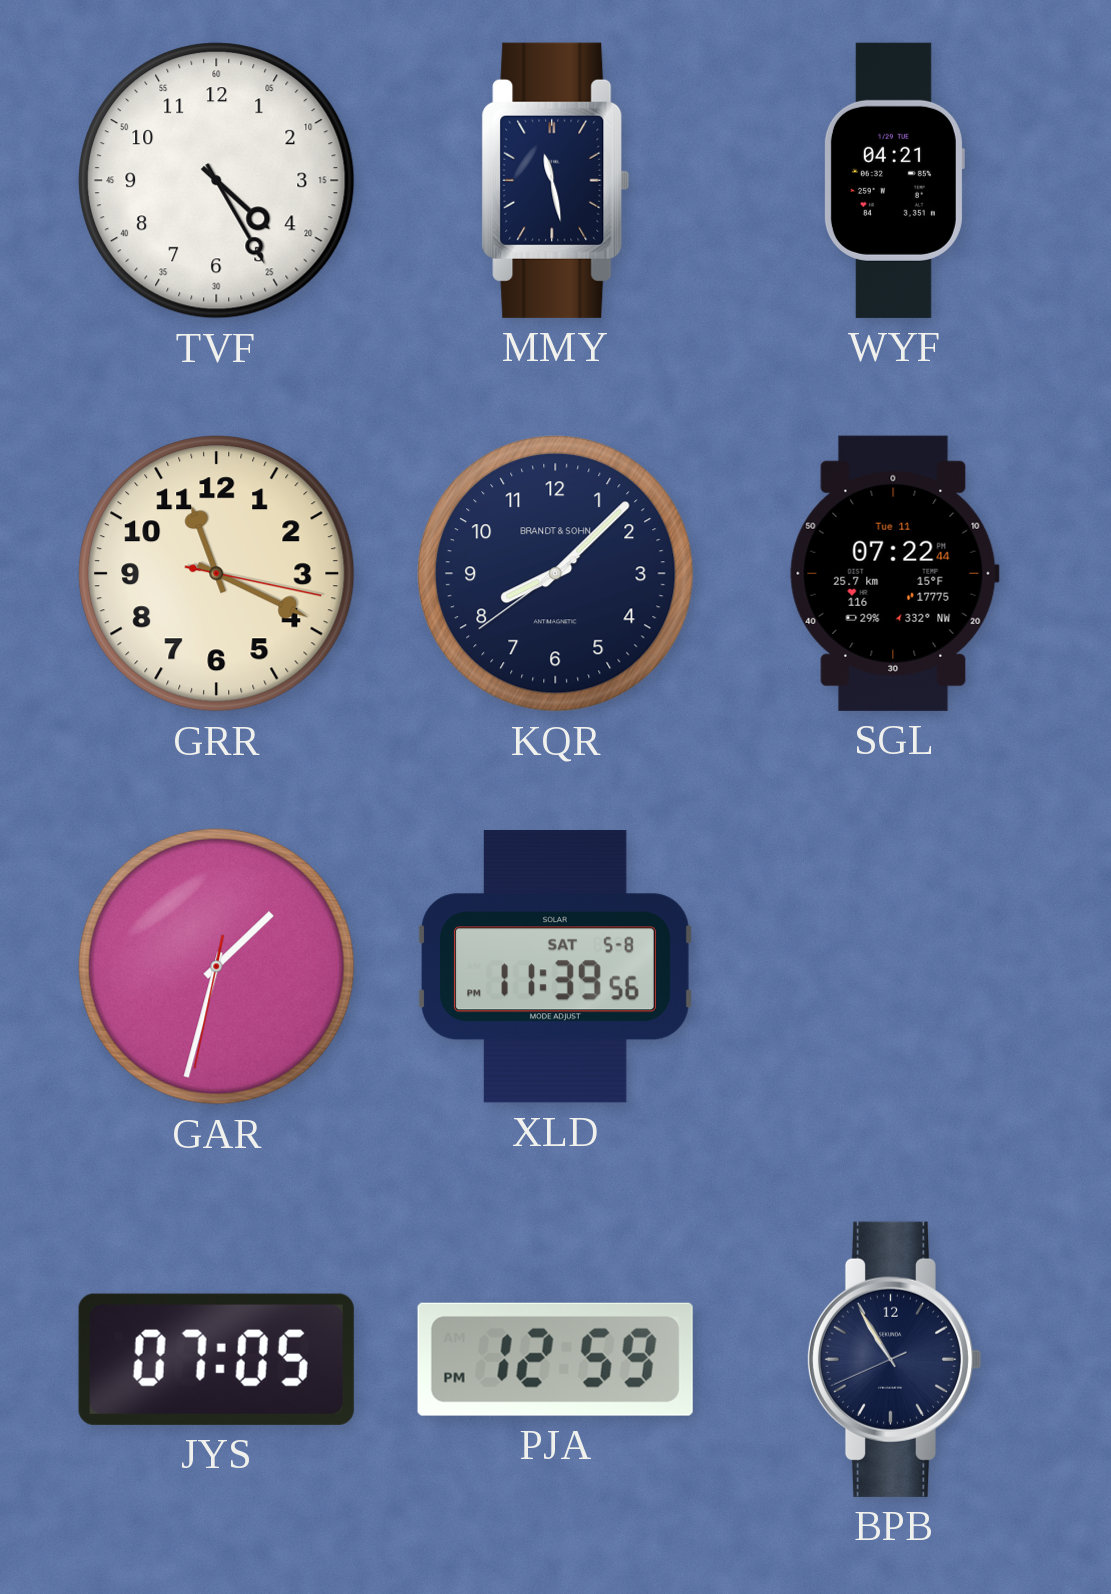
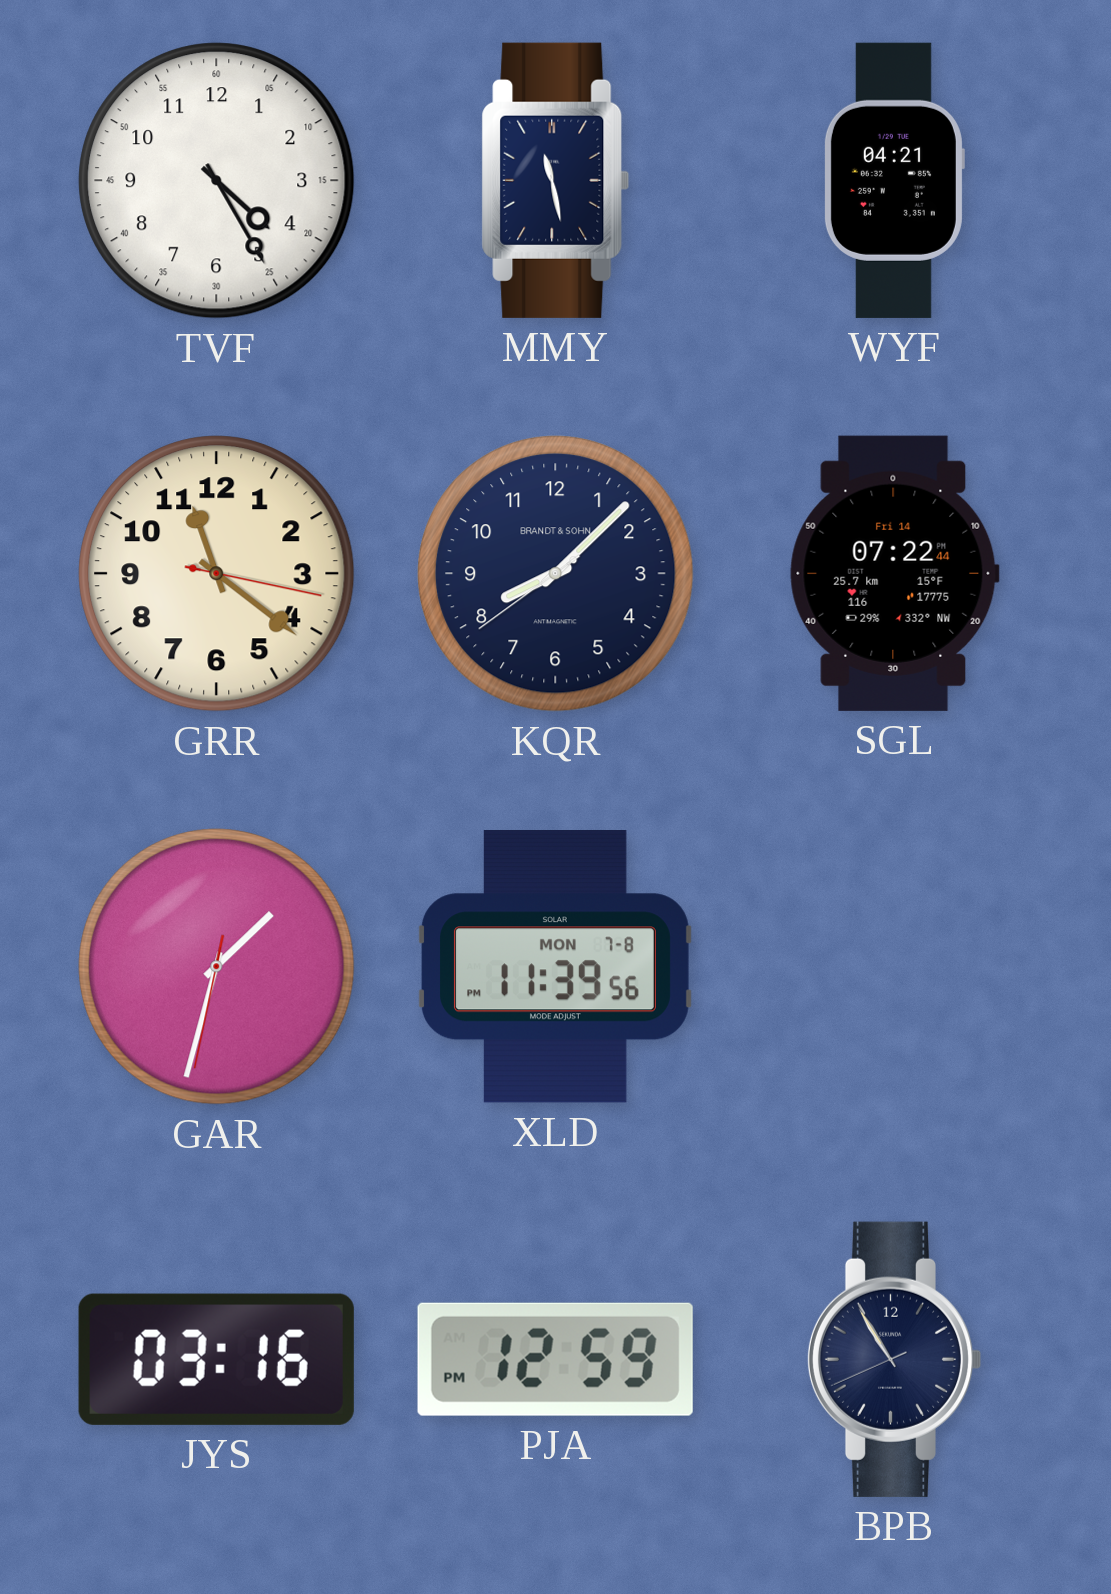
GRR: 11:19 -> 11:21 (217, 574)
SGL date: Tue 11 -> Fri 14 (894, 573)
XLD date: SAT 5-8 -> MON 7-8 (555, 967)
JYS: 07:05 -> 03:16 (216, 1359)
